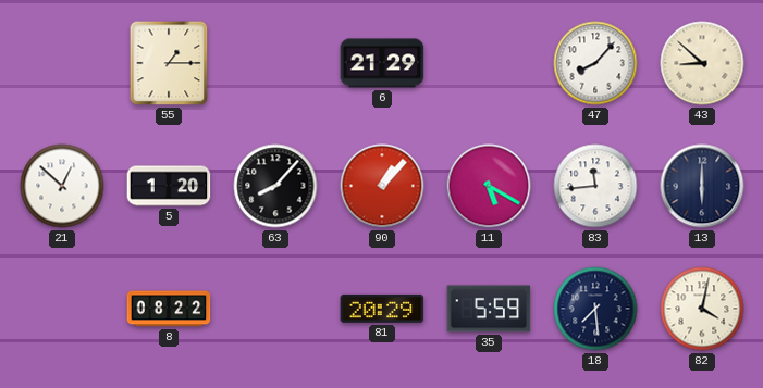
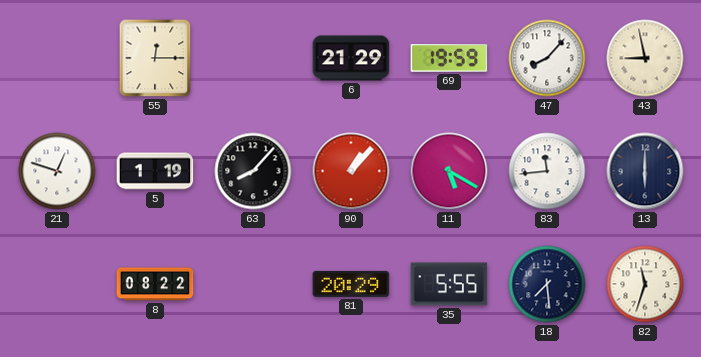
55: 1:15 -> 12:15 (155, 58)
69: none -> 19:59 (449, 58)
43: 8:52 -> 8:58 (645, 58)
21: 12:52 -> 12:48 (57, 171)
5: 1:20 -> 1:19 (155, 171)
35: 5:59 -> 5:55 (449, 284)
82: 4:02 -> 11:33 (645, 284)
